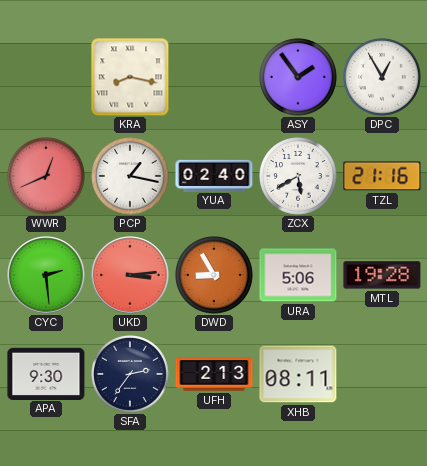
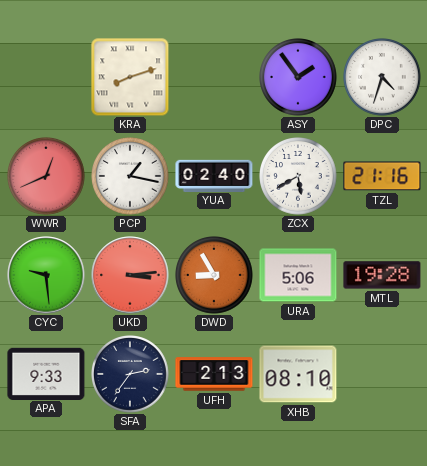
KRA: 8:17 -> 8:12 (130, 77)
DPC: 12:55 -> 4:33 (383, 78)
CYC: 2:29 -> 9:29 (46, 275)
APA: 9:30 -> 9:33 (46, 373)
XHB: 08:11 -> 08:10 (298, 374)
